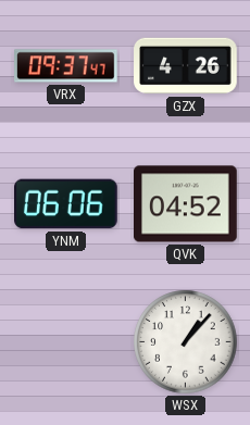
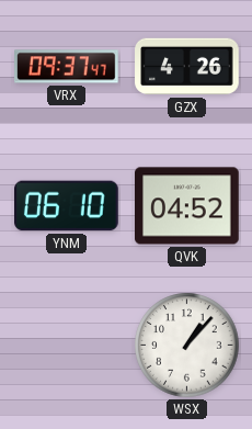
YNM: 06:06 -> 06:10 (67, 206)
